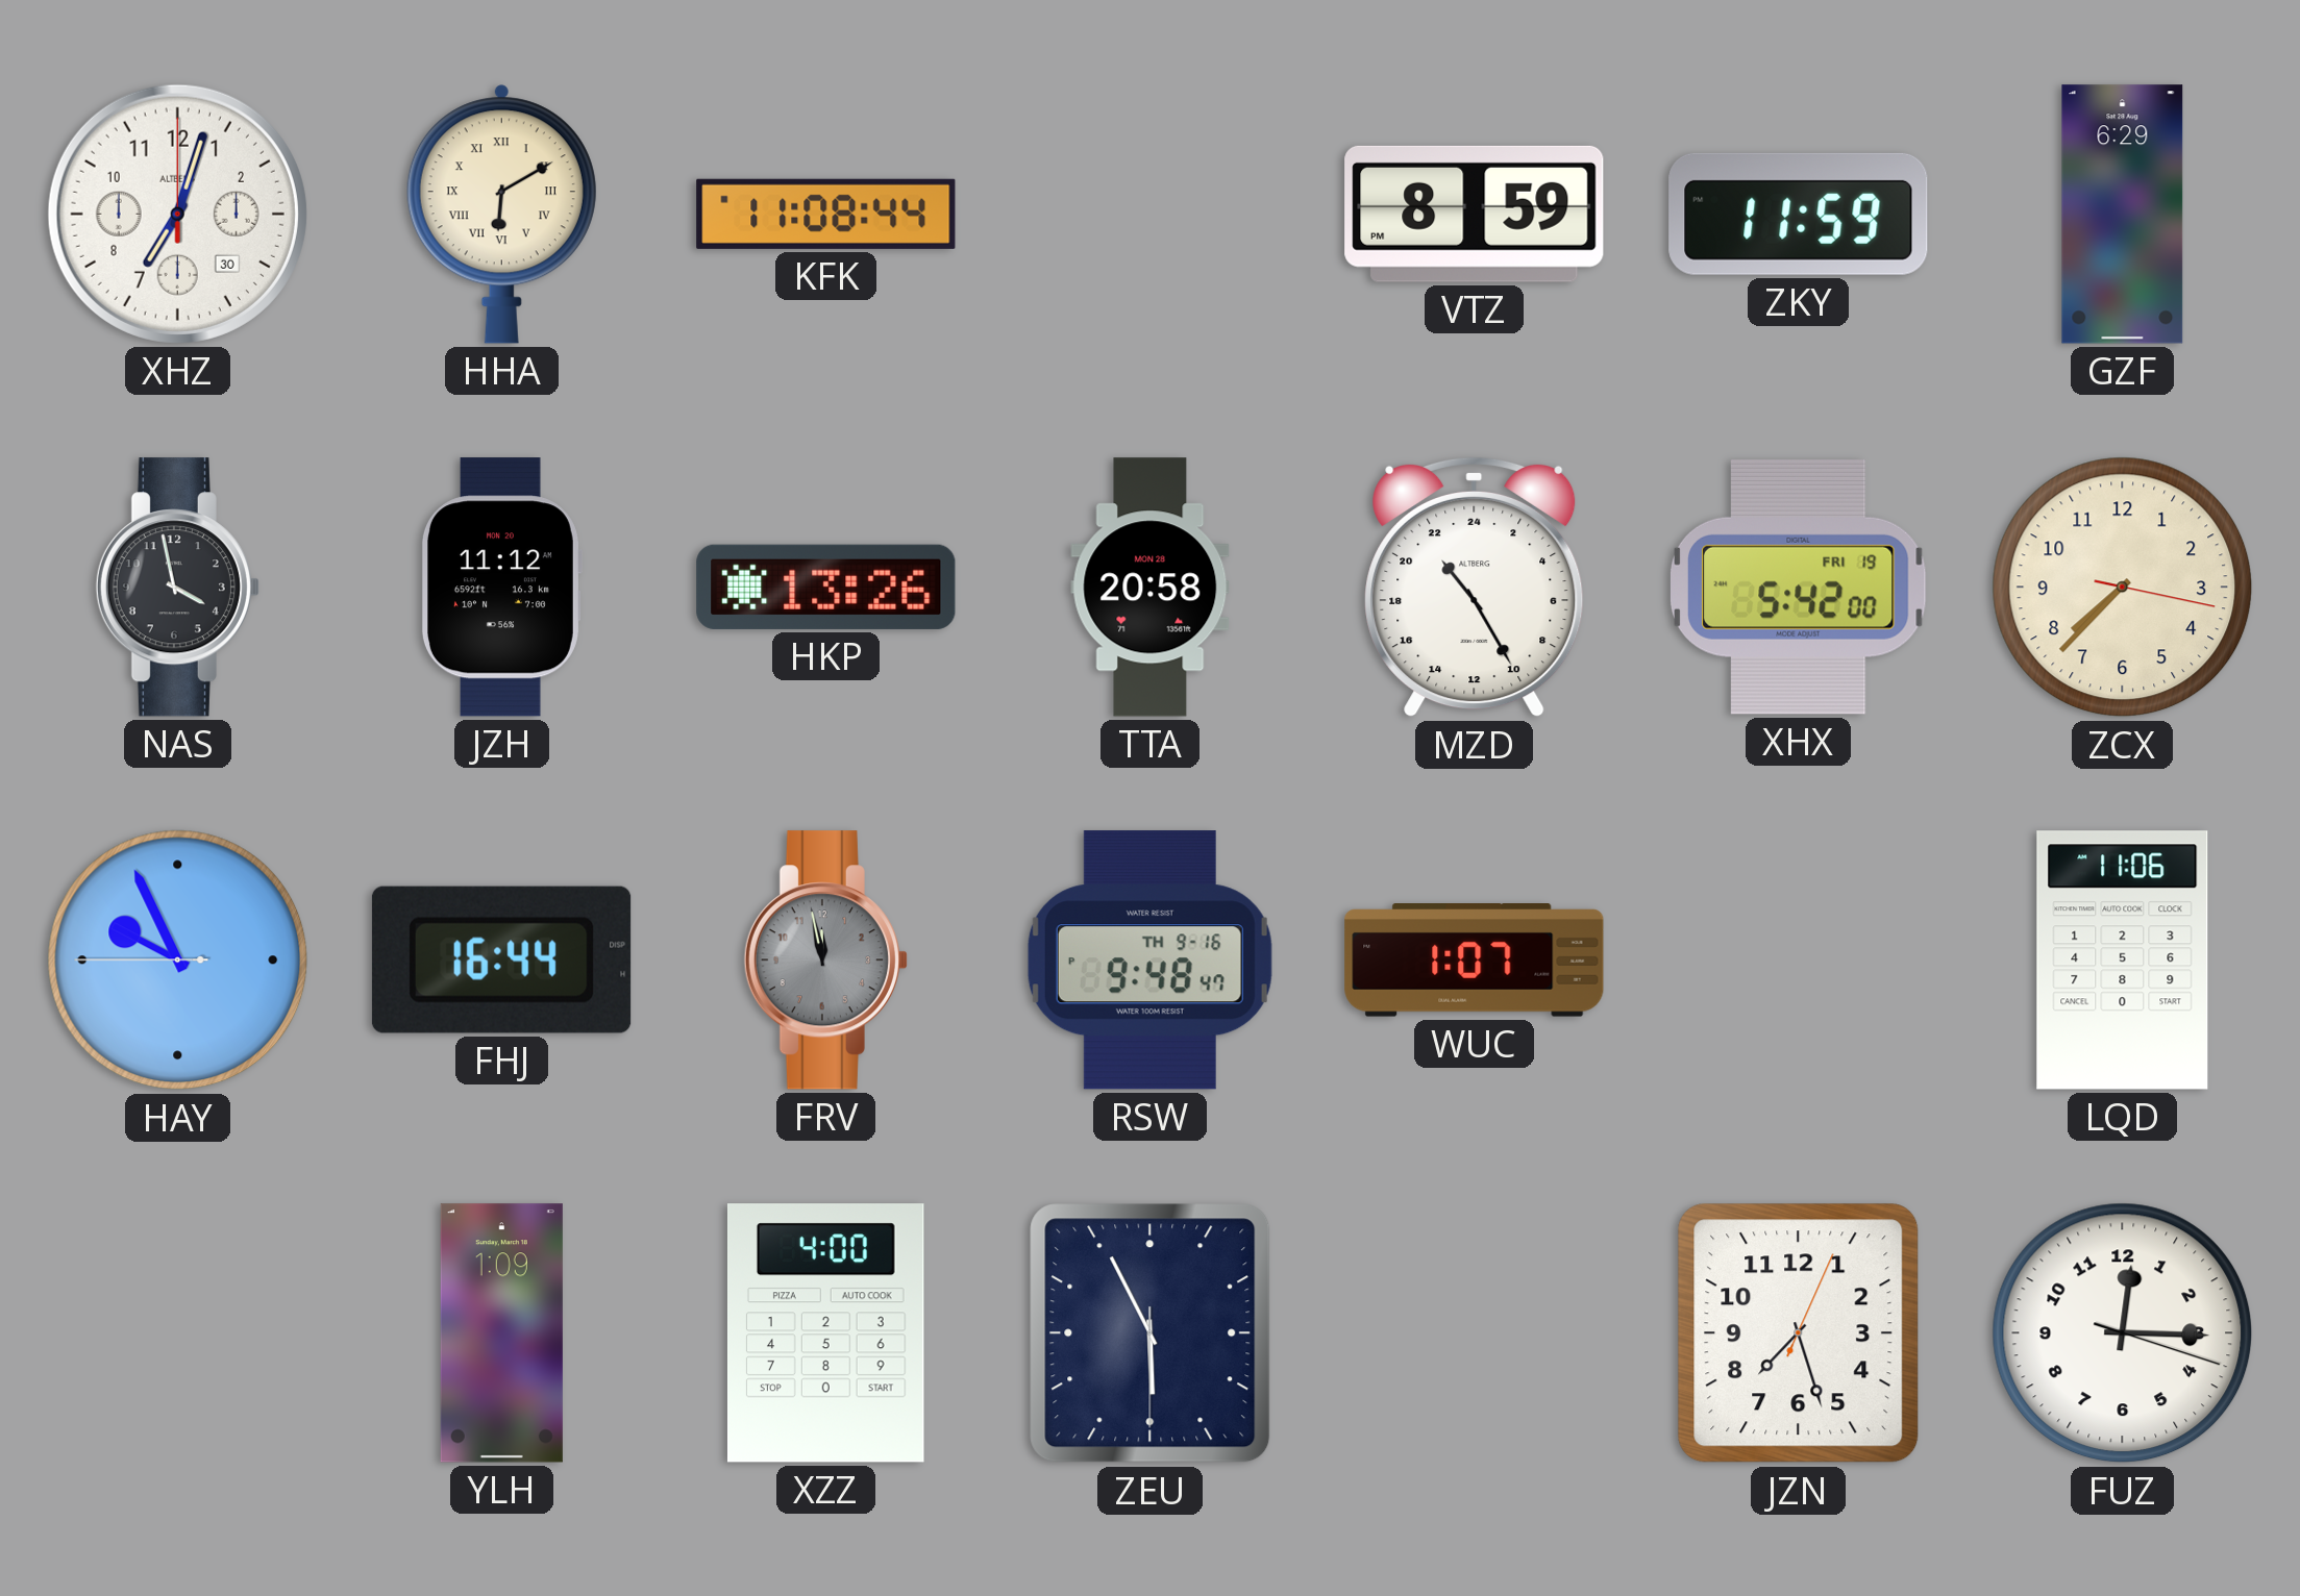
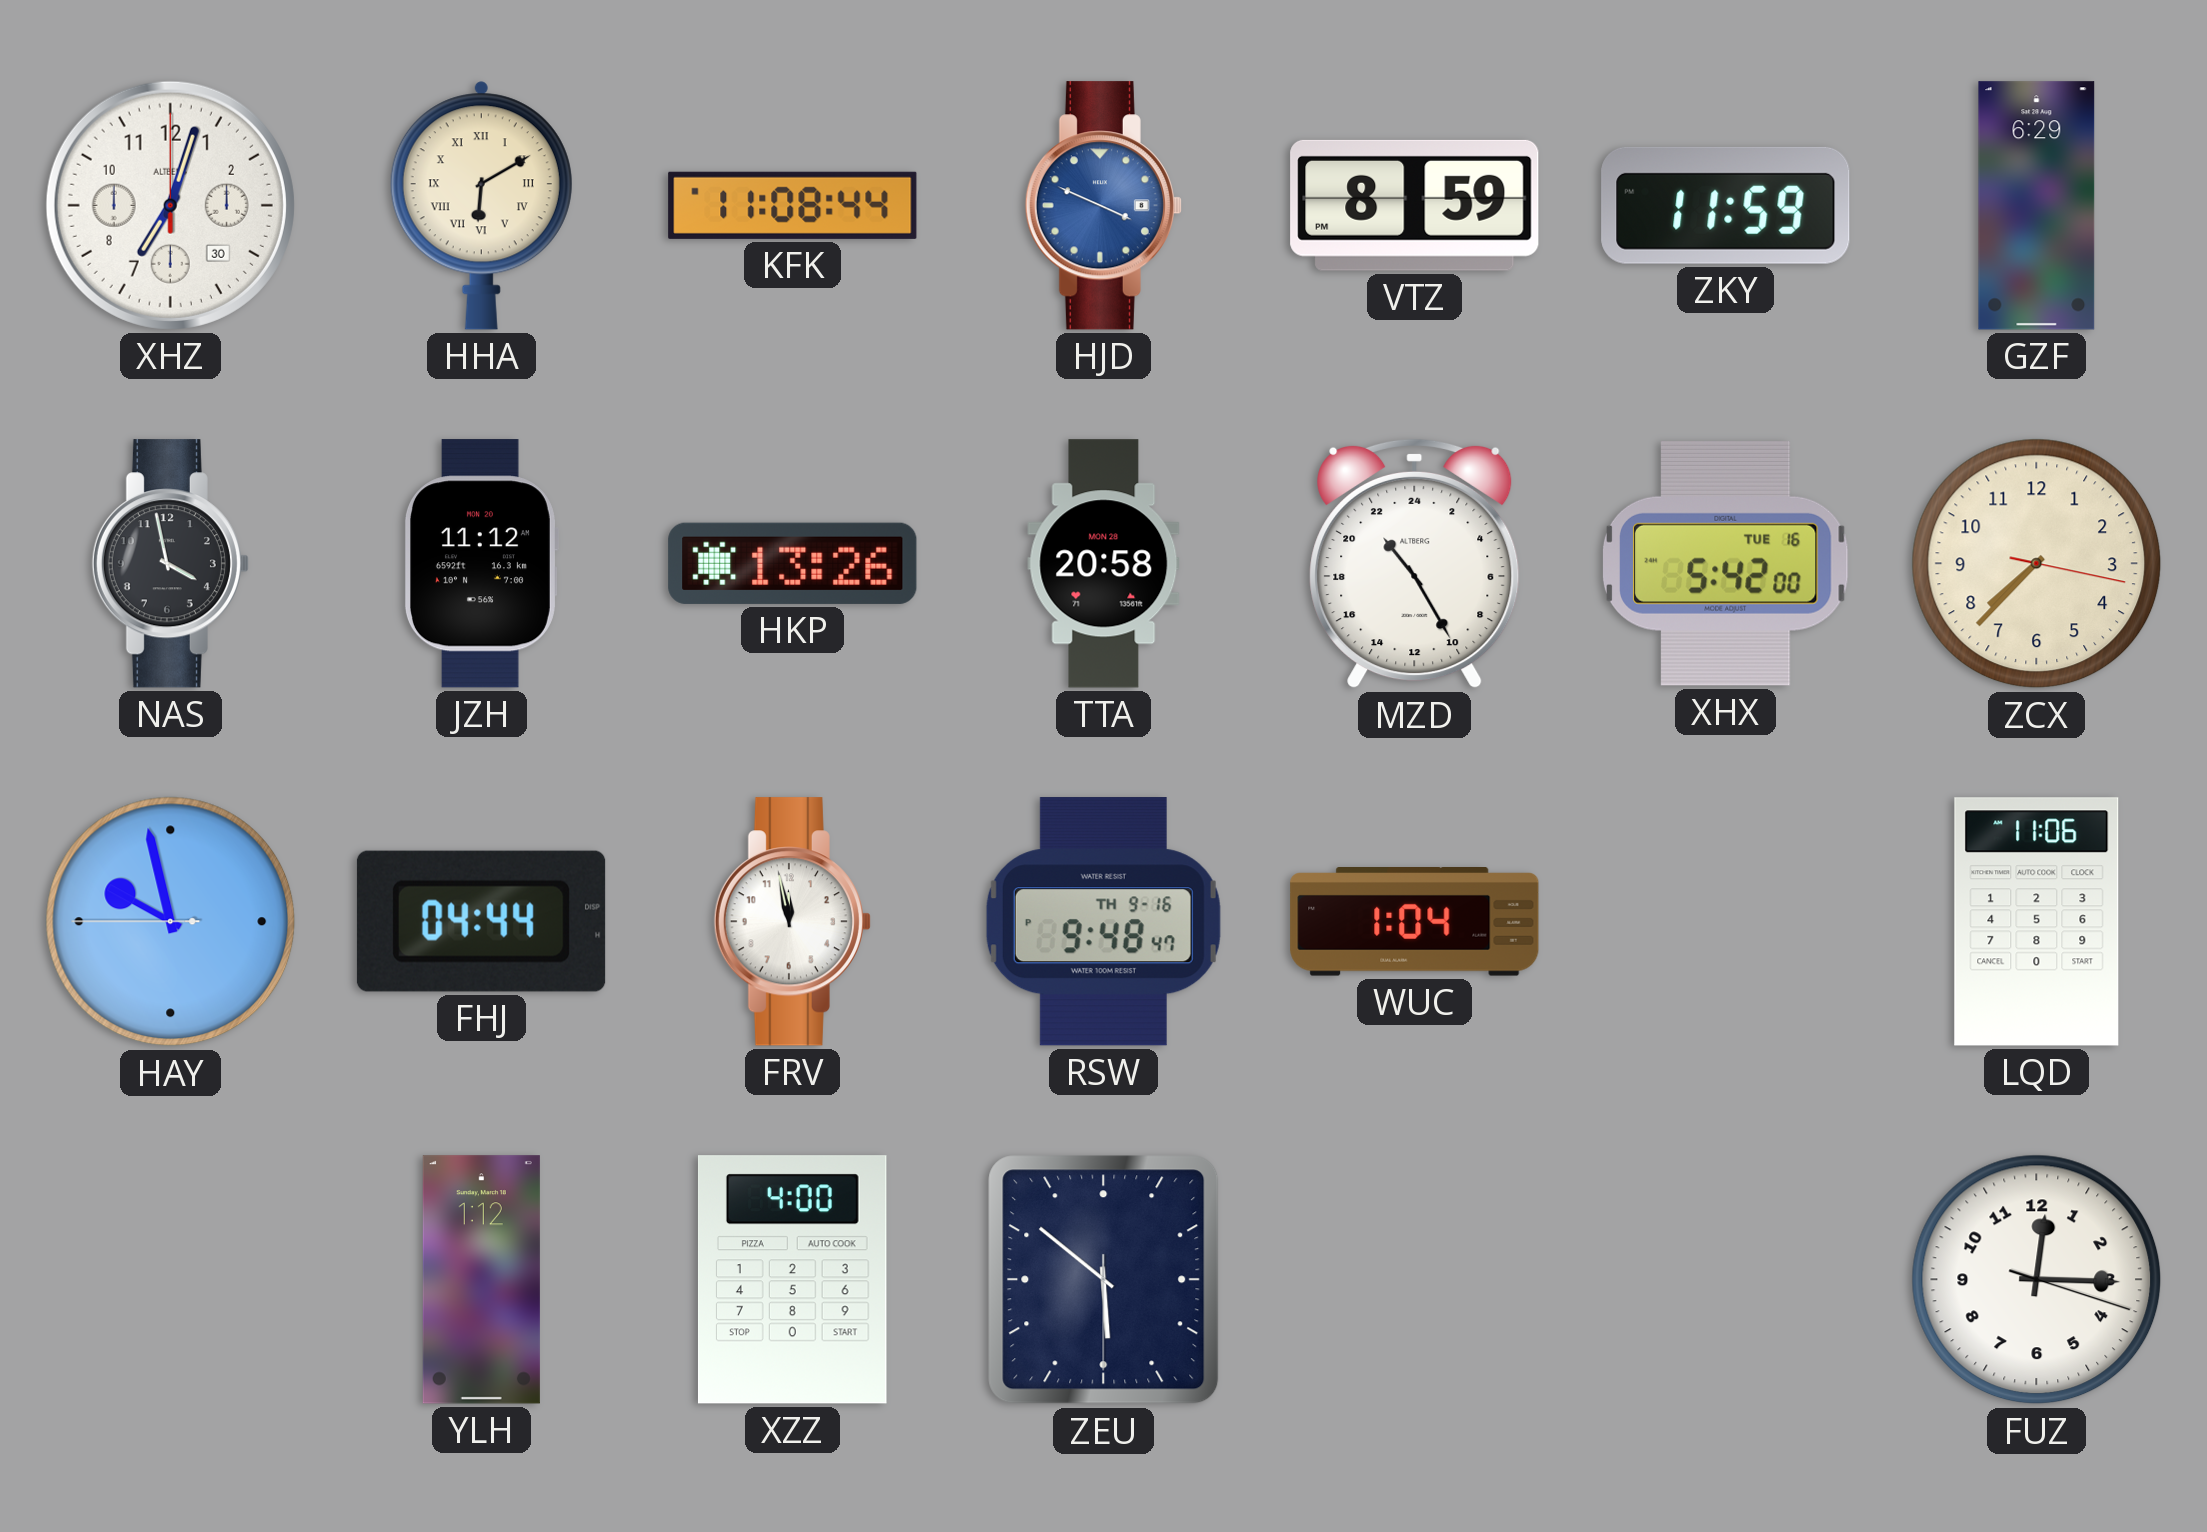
HJD: none -> 3:49 (1103, 206)
XHX date: FRI 19 -> TUE 16 (1725, 563)
HAY: 9:55 -> 9:57 (171, 922)
FHJ: 16:44 -> 04:44 (481, 921)
FRV dial: grey -> white (792, 922)
WUC: 1:07 -> 1:04 (1415, 922)
YLH: 1:09 -> 1:12 (481, 1280)
ZEU: 5:55 -> 5:51 (1104, 1280)
JZN: 7:27 -> none (1799, 1333)
